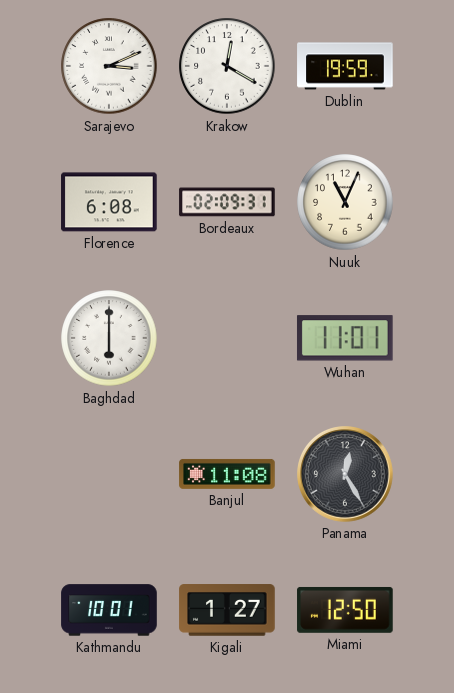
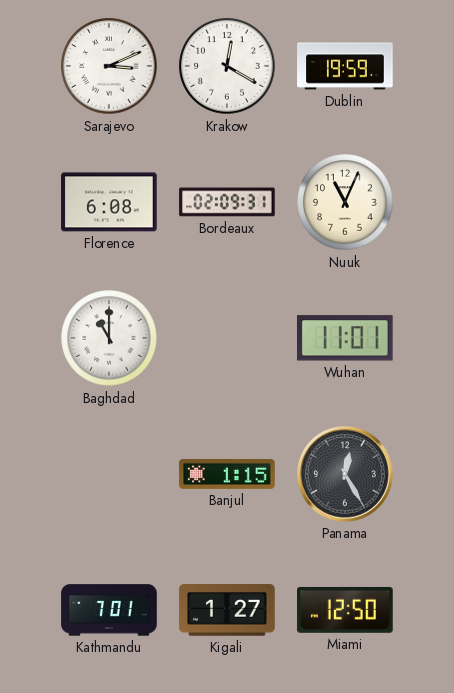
Baghdad: 6:00 -> 11:00 (109, 338)
Banjul: 11:08 -> 1:15 (227, 474)
Kathmandu: 10:01 -> 7:01 (109, 610)
